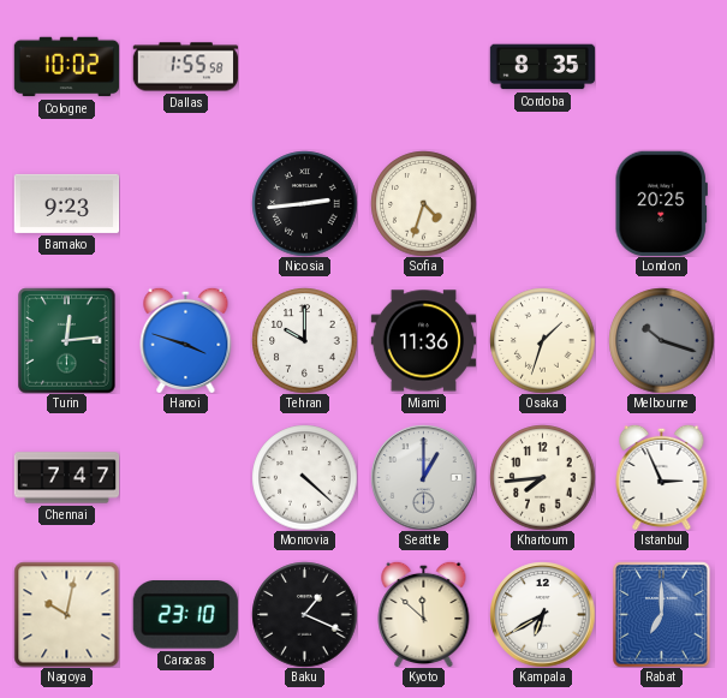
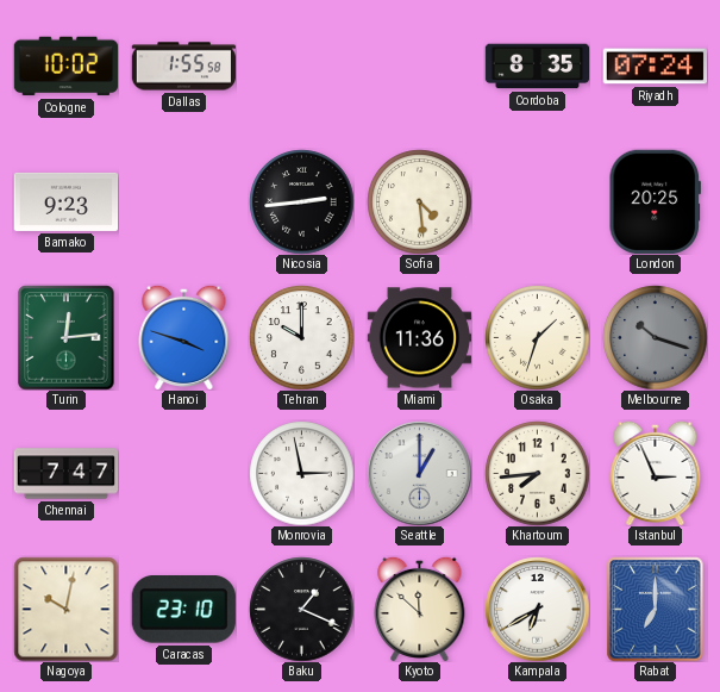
Riyadh: none -> 07:24 (655, 67)
Sofia: 4:33 -> 4:29 (419, 201)
Monrovia: 4:22 -> 2:58 (301, 473)
